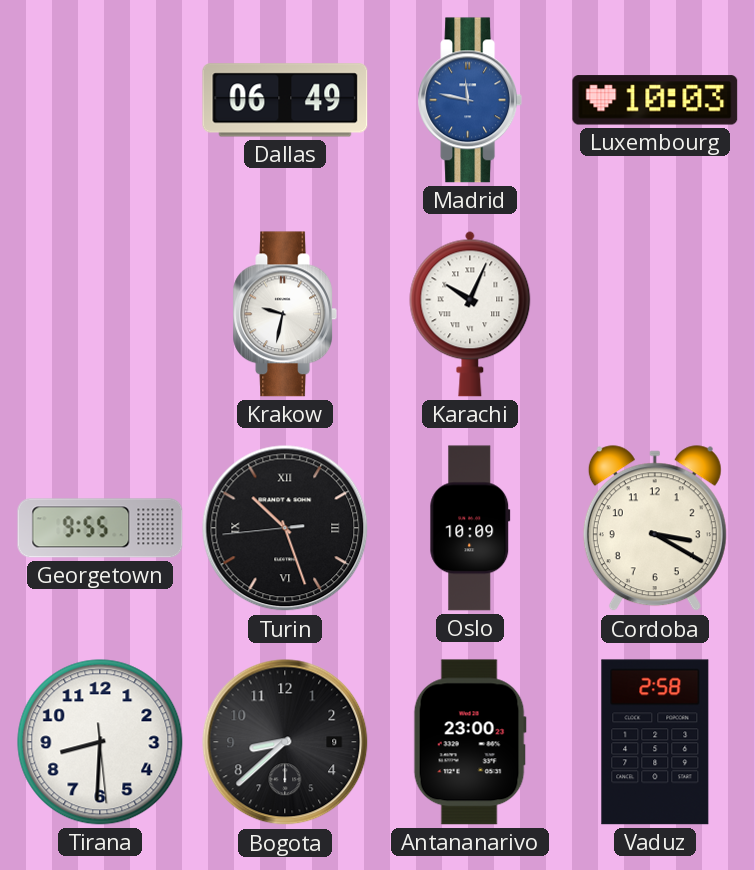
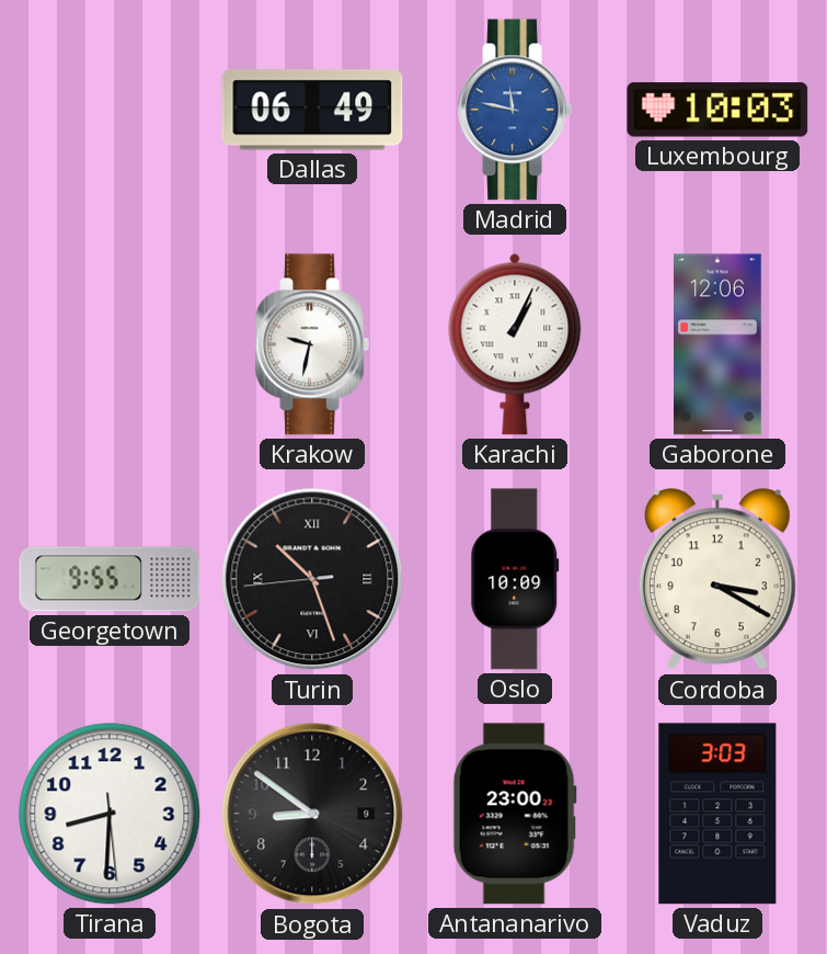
Karachi: 10:04 -> 1:04 (515, 344)
Gaborone: none -> 12:06 (719, 344)
Bogota: 8:38 -> 8:51 (312, 814)
Vaduz: 2:58 -> 3:03 (717, 814)
